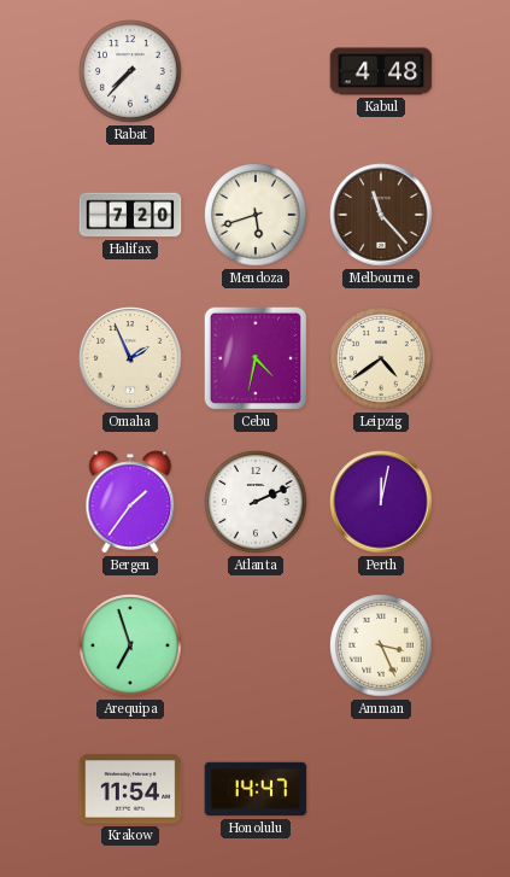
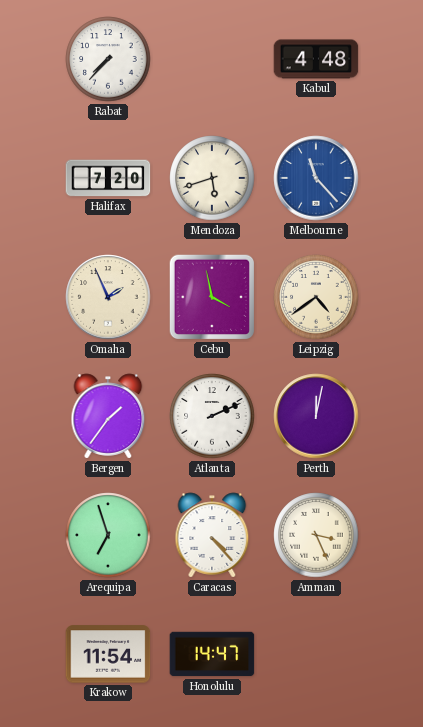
Melbourne dial: brown -> blue (316, 178)
Cebu: 4:32 -> 3:58 (212, 297)
Caracas: none -> 4:23 (212, 535)
